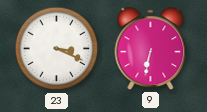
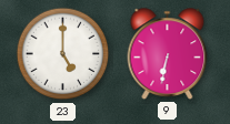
23: 3:19 -> 5:00 (63, 54)
